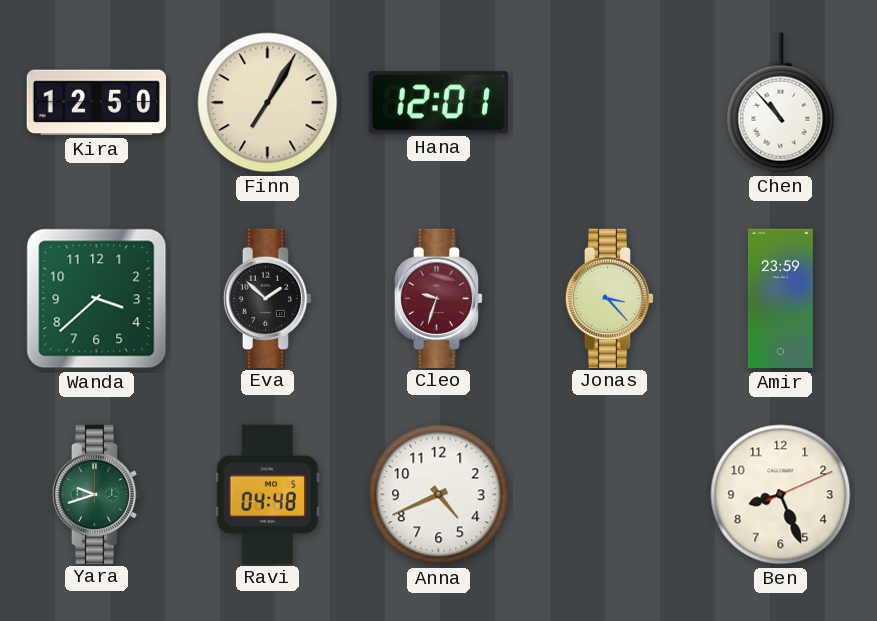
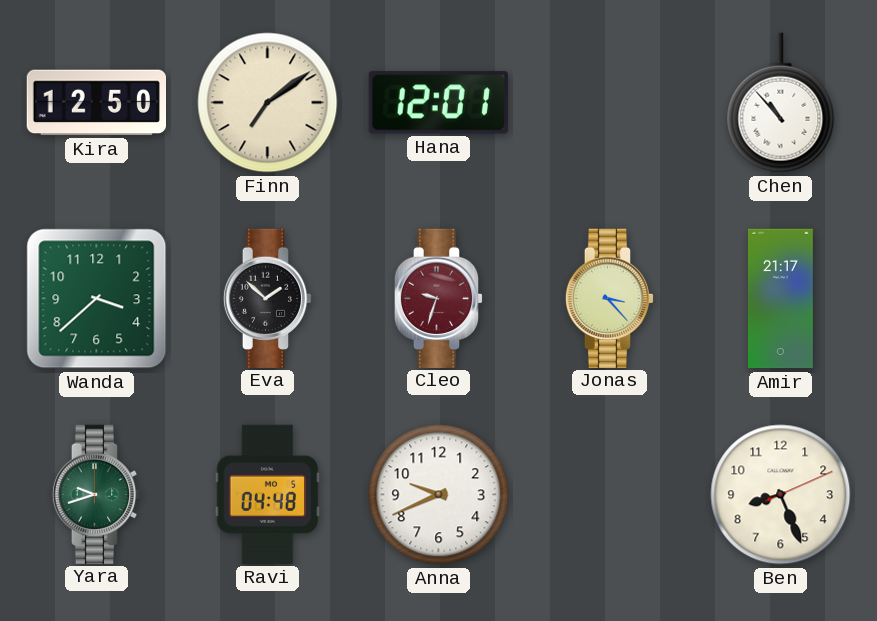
Finn: 7:05 -> 7:09 (268, 103)
Amir: 23:59 -> 21:17 (780, 299)
Anna: 4:41 -> 9:41 (439, 495)
